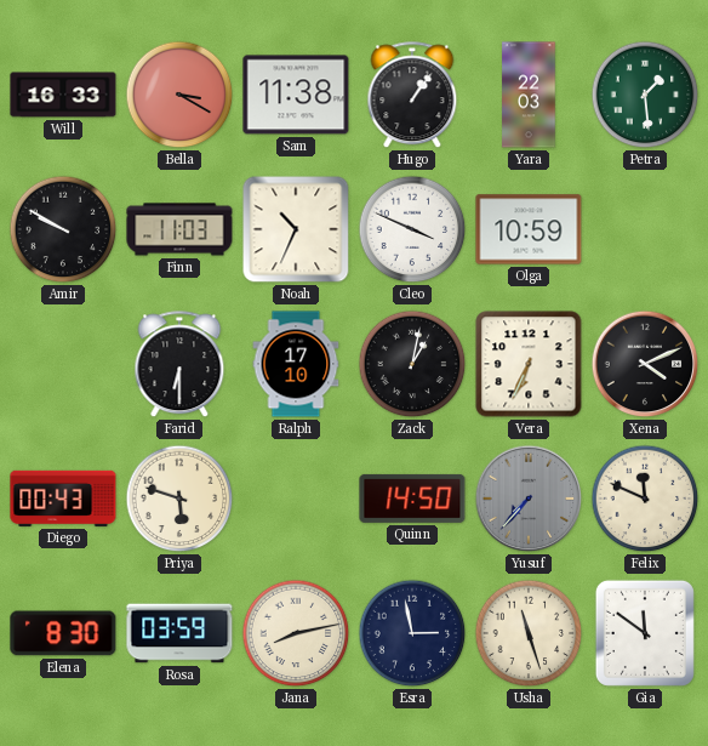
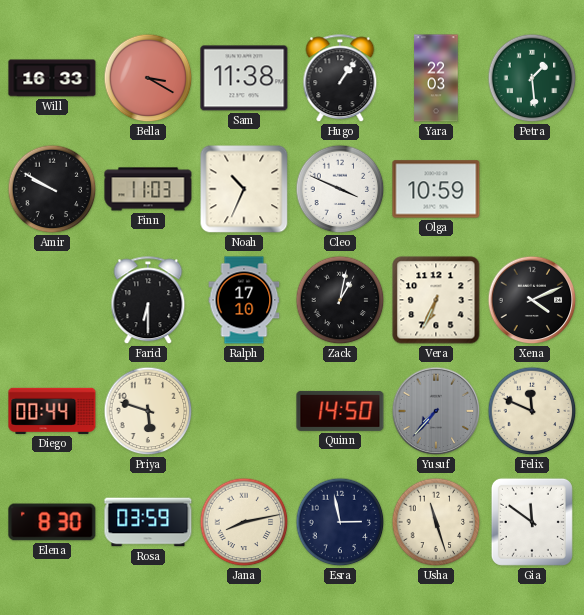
Diego: 00:43 -> 00:44 (52, 411)
